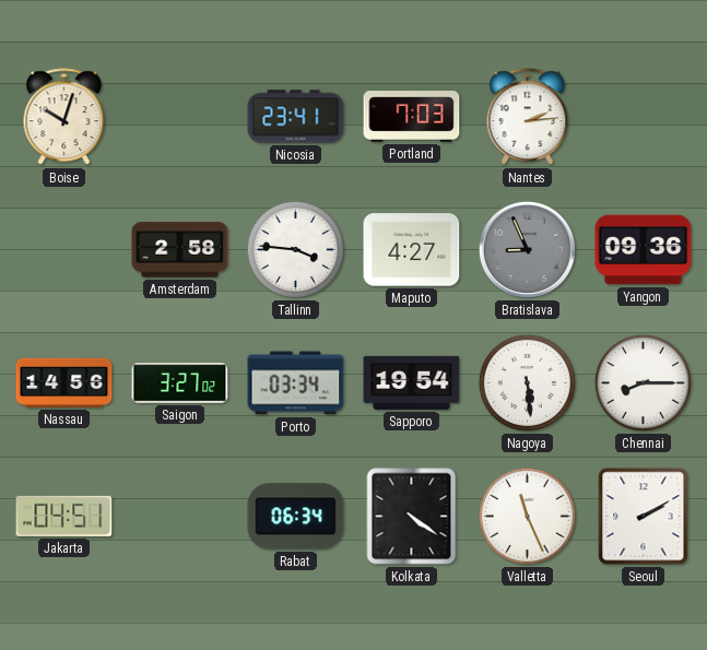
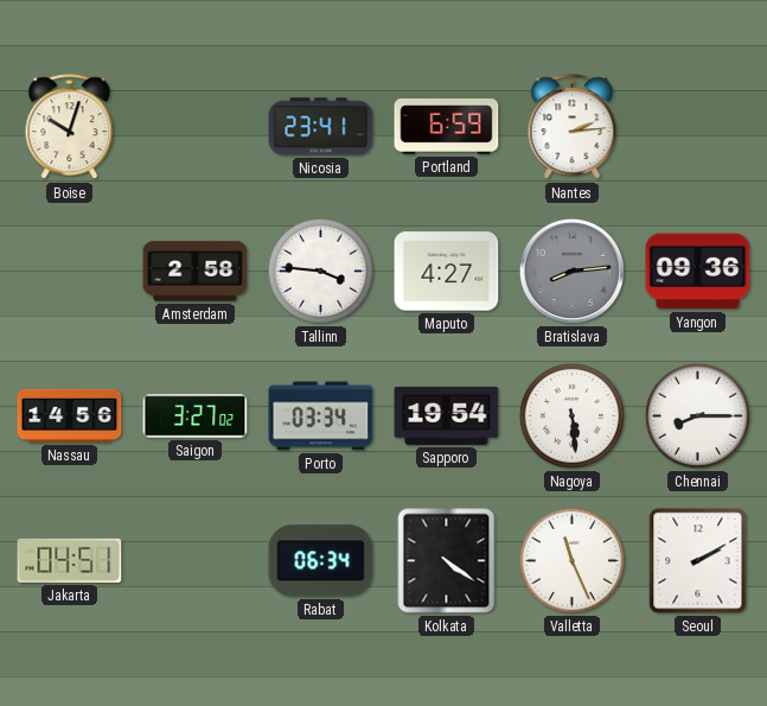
Portland: 7:03 -> 6:59 (447, 127)
Bratislava: 8:56 -> 8:14 (571, 271)
